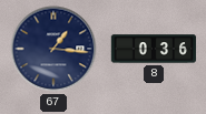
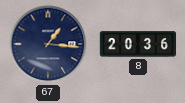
8: 0:36 -> 20:36 (138, 44)
